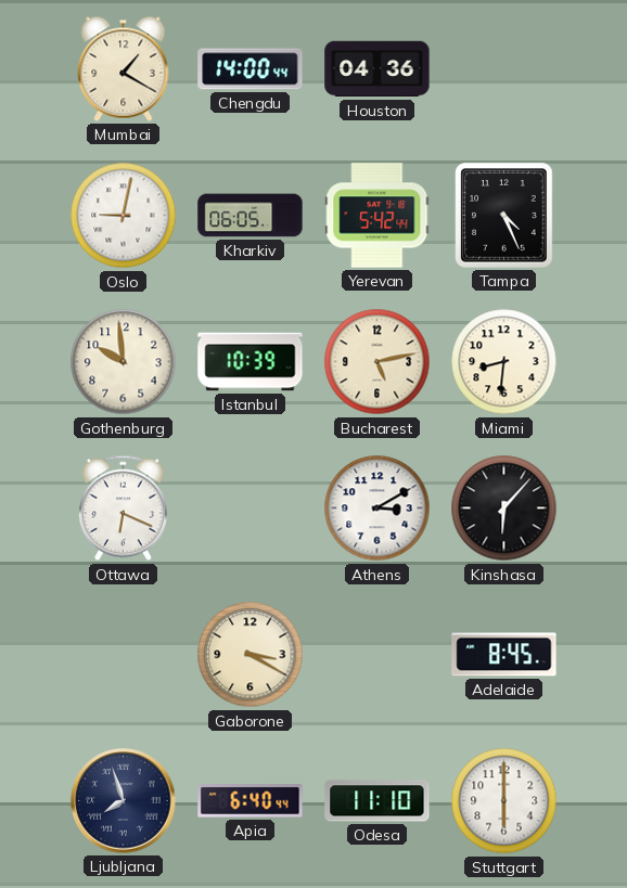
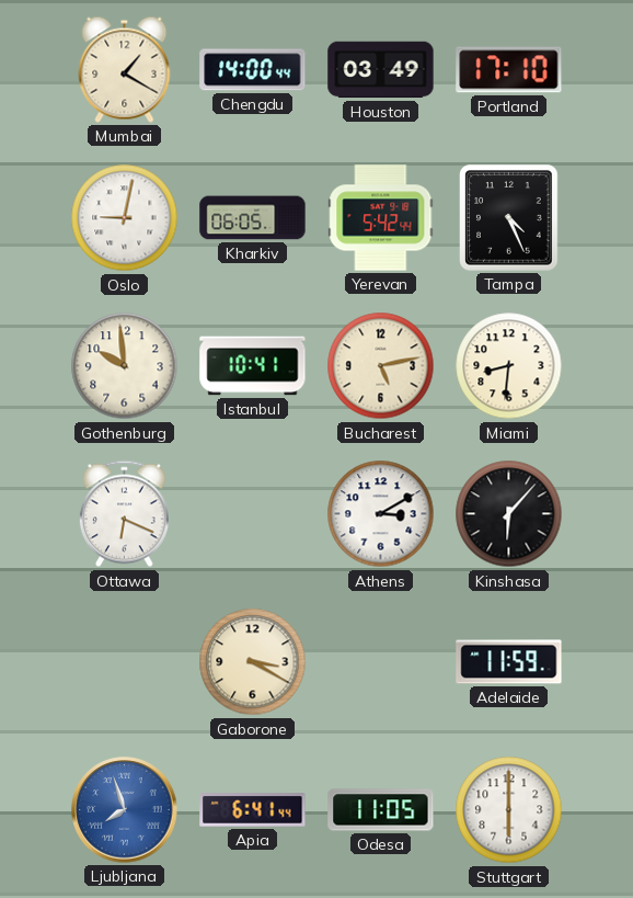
Houston: 04:36 -> 03:49 (381, 70)
Portland: none -> 17:10 (509, 70)
Istanbul: 10:39 -> 10:41 (253, 366)
Adelaide: 8:45 -> 11:59 (509, 662)
Ljubljana dial: navy -> blue (125, 810)
Apia: 6:40 -> 6:41 (253, 810)
Odesa: 11:10 -> 11:05 (381, 810)
